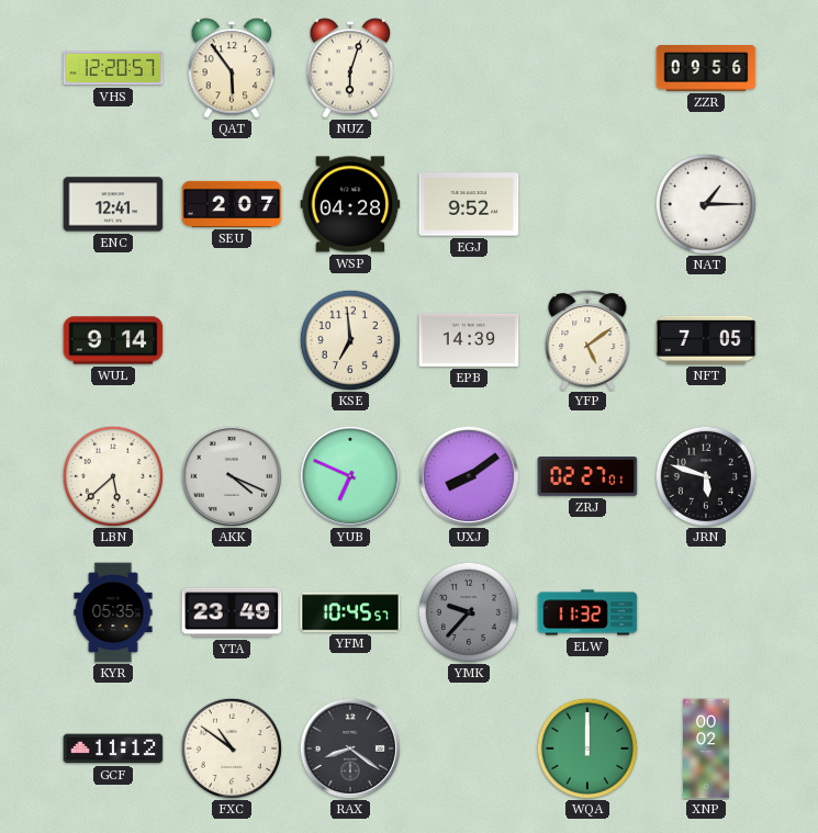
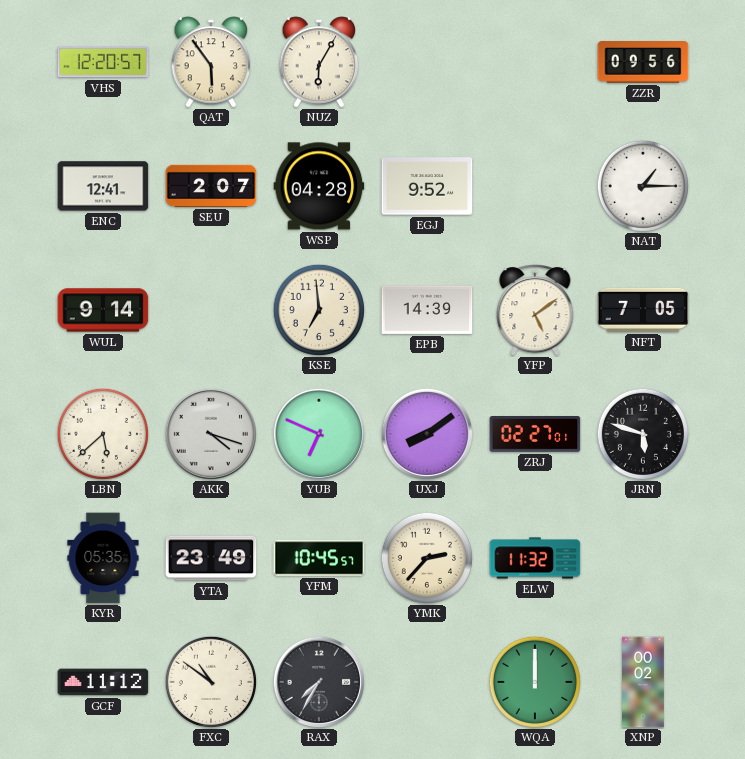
NUZ: 6:03 -> 6:05 (319, 62)
AKK: 4:19 -> 4:18 (211, 434)
YMK: 9:37 -> 2:37 (427, 558)
YMK dial: grey -> cream (427, 558)
RAX: 8:21 -> 7:35 (319, 682)
